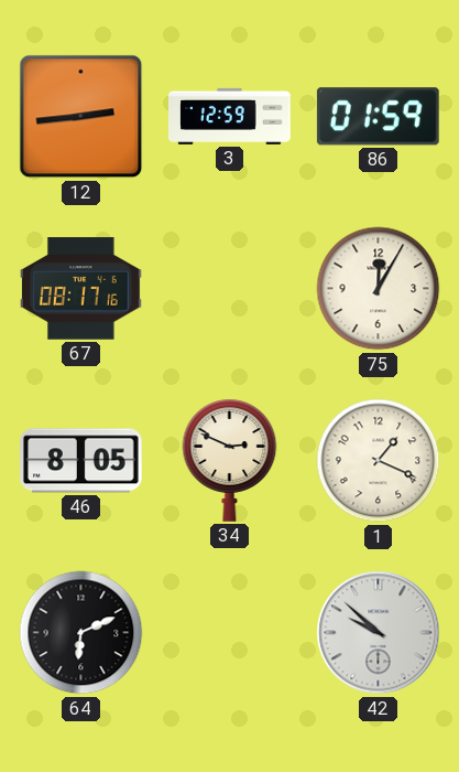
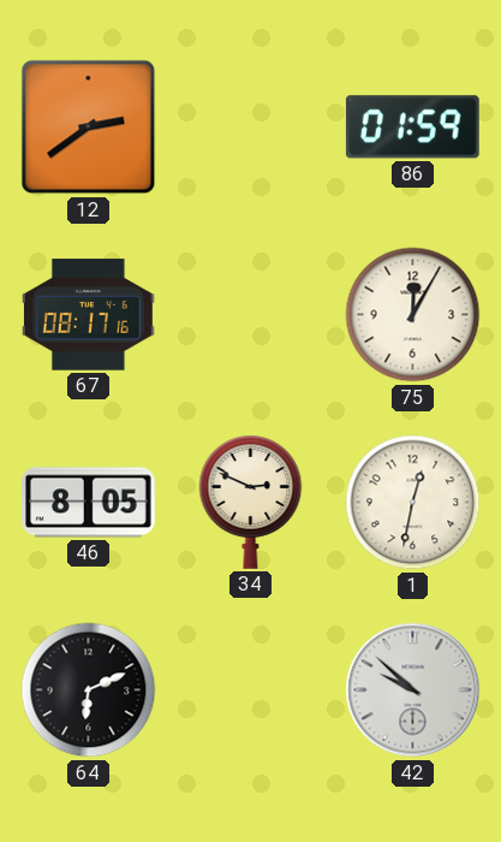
12: 2:44 -> 2:39 (89, 128)
3: 12:59 -> none (230, 116)
1: 1:19 -> 12:32 (413, 503)
